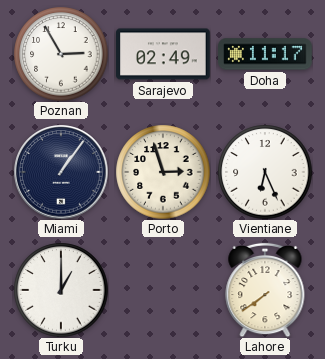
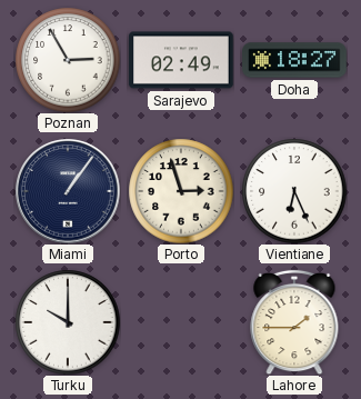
Doha: 11:17 -> 18:27 (294, 60)
Turku: 1:00 -> 10:00 (68, 322)
Lahore: 7:39 -> 1:45 (294, 322)
